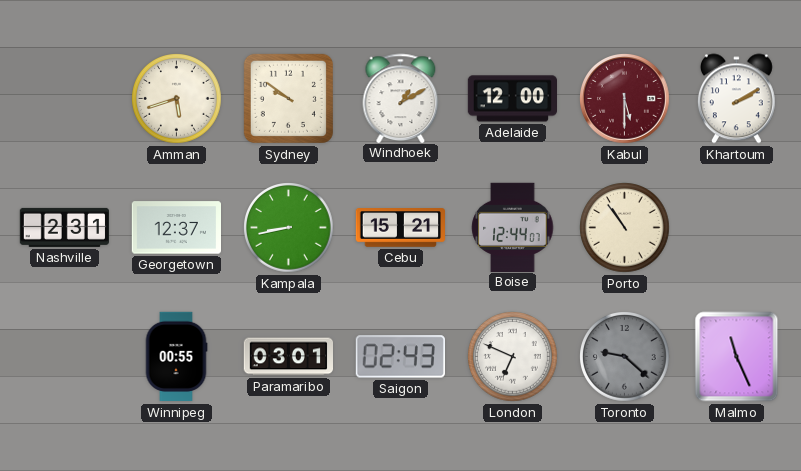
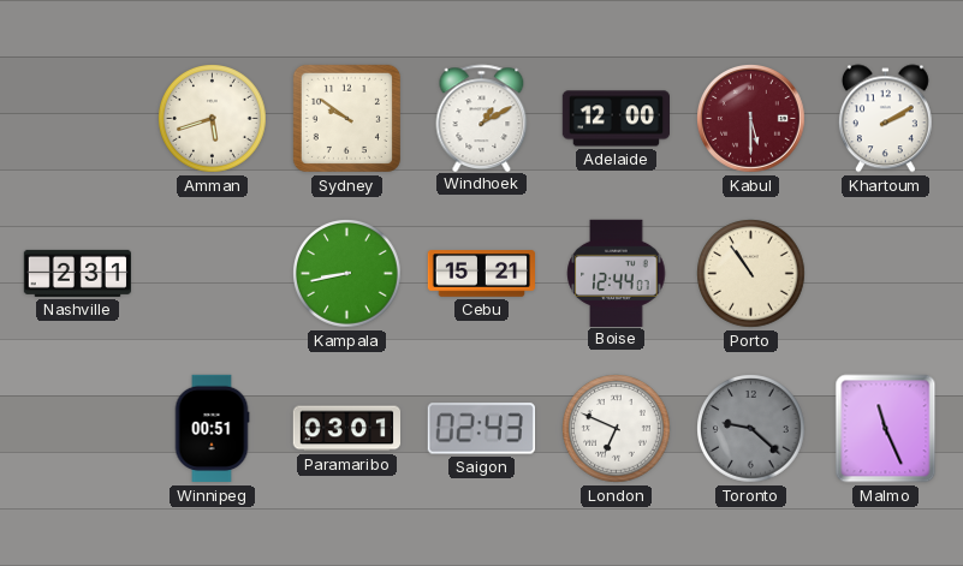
Georgetown: 12:37 -> none (176, 228)
Winnipeg: 00:55 -> 00:51 (212, 429)
